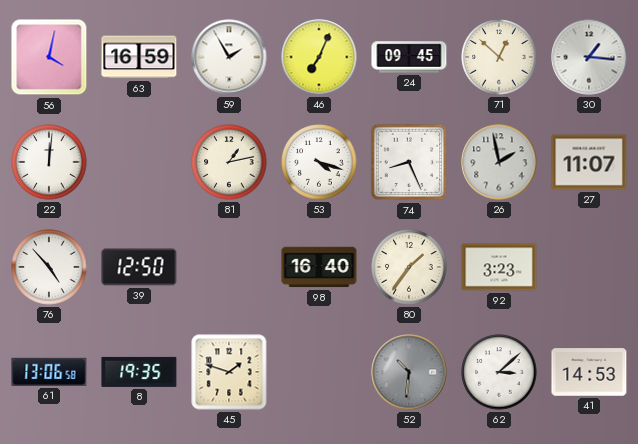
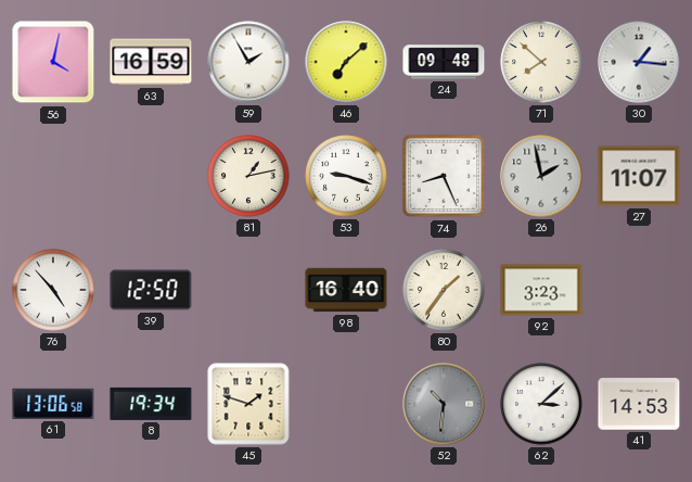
46: 7:04 -> 7:08 (346, 62)
24: 09:45 -> 09:48 (444, 62)
71: 12:52 -> 7:52 (541, 62)
22: 12:01 -> none (49, 162)
53: 4:18 -> 9:18 (346, 176)
8: 19:35 -> 19:34 (151, 404)
